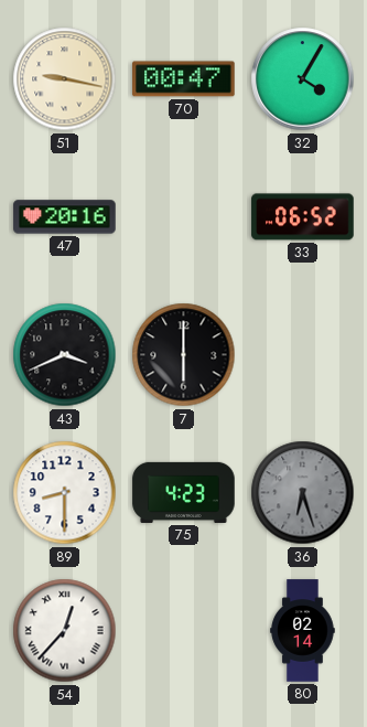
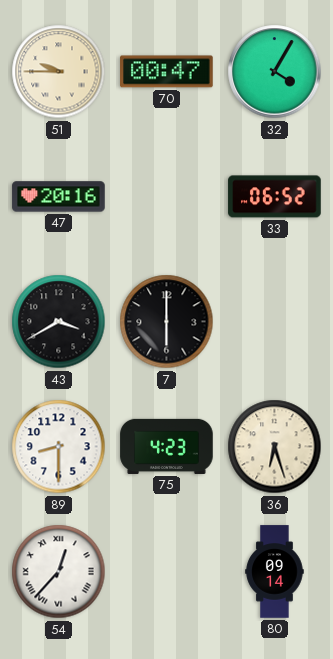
51: 9:17 -> 9:45 (59, 72)
43: 3:41 -> 3:40 (59, 322)
36 dial: grey -> cream (275, 447)
80: 02:14 -> 09:14 (275, 572)
